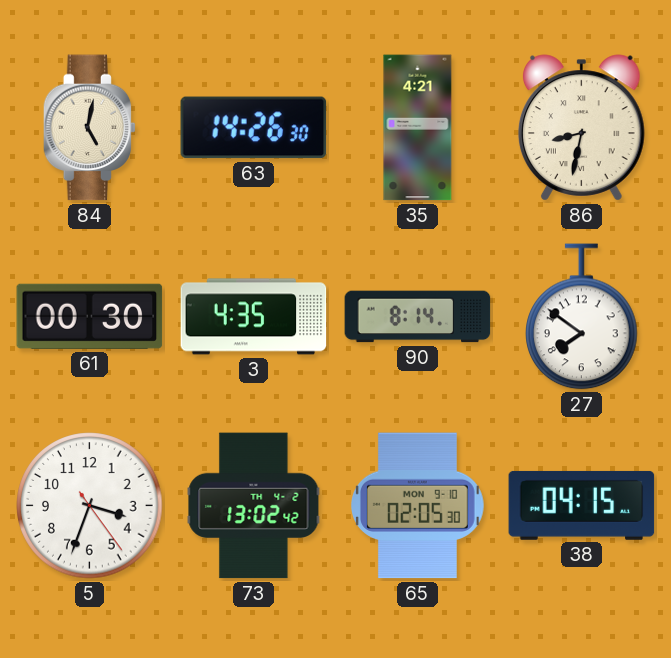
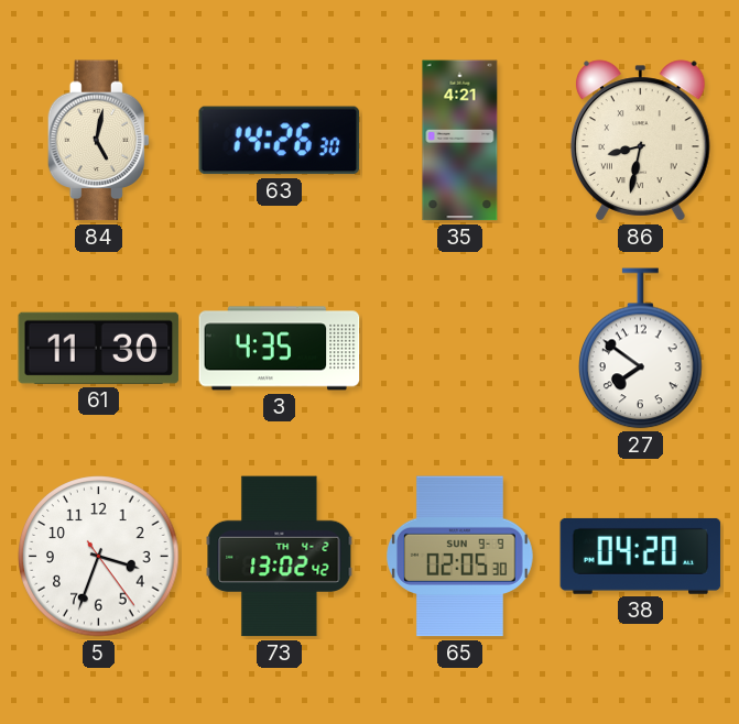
61: 00:30 -> 11:30 (99, 348)
90: 8:14 -> none (418, 317)
65 date: MON 9-10 -> SUN 9-9 (460, 557)
38: 04:15 -> 04:20 (641, 556)
